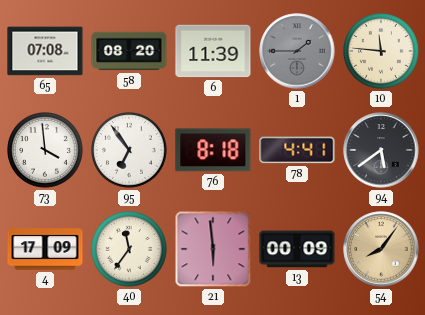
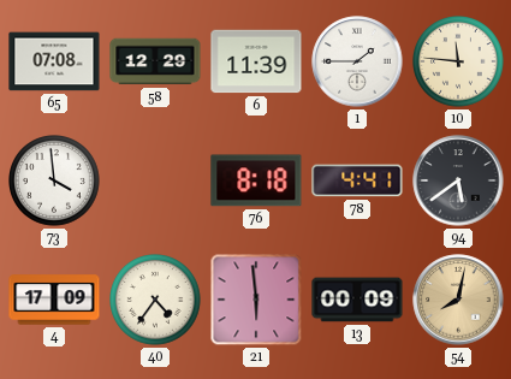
58: 08:20 -> 12:29 (155, 61)
1 dial: grey -> white (357, 61)
95: 6:54 -> none (130, 151)
40: 11:36 -> 4:36 (156, 301)
54: 8:06 -> 8:02 (458, 300)
